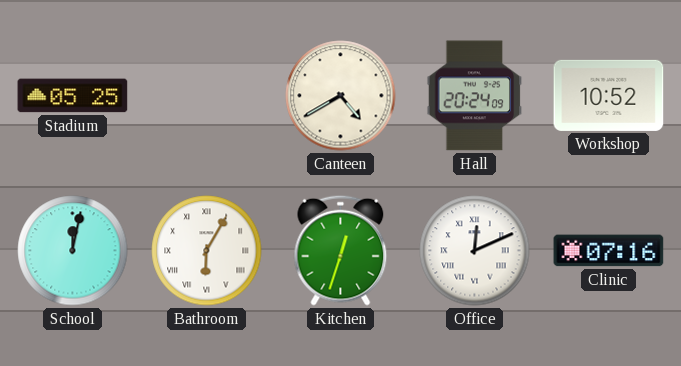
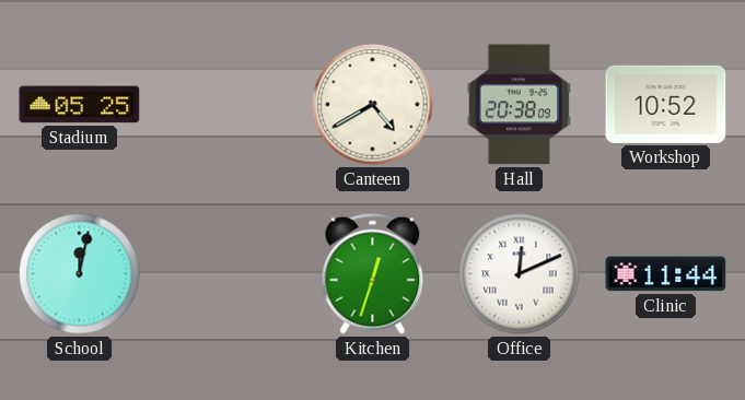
Hall: 20:24 -> 20:38 (520, 105)
Bathroom: 6:05 -> none (207, 251)
Clinic: 07:16 -> 11:44 (666, 274)
